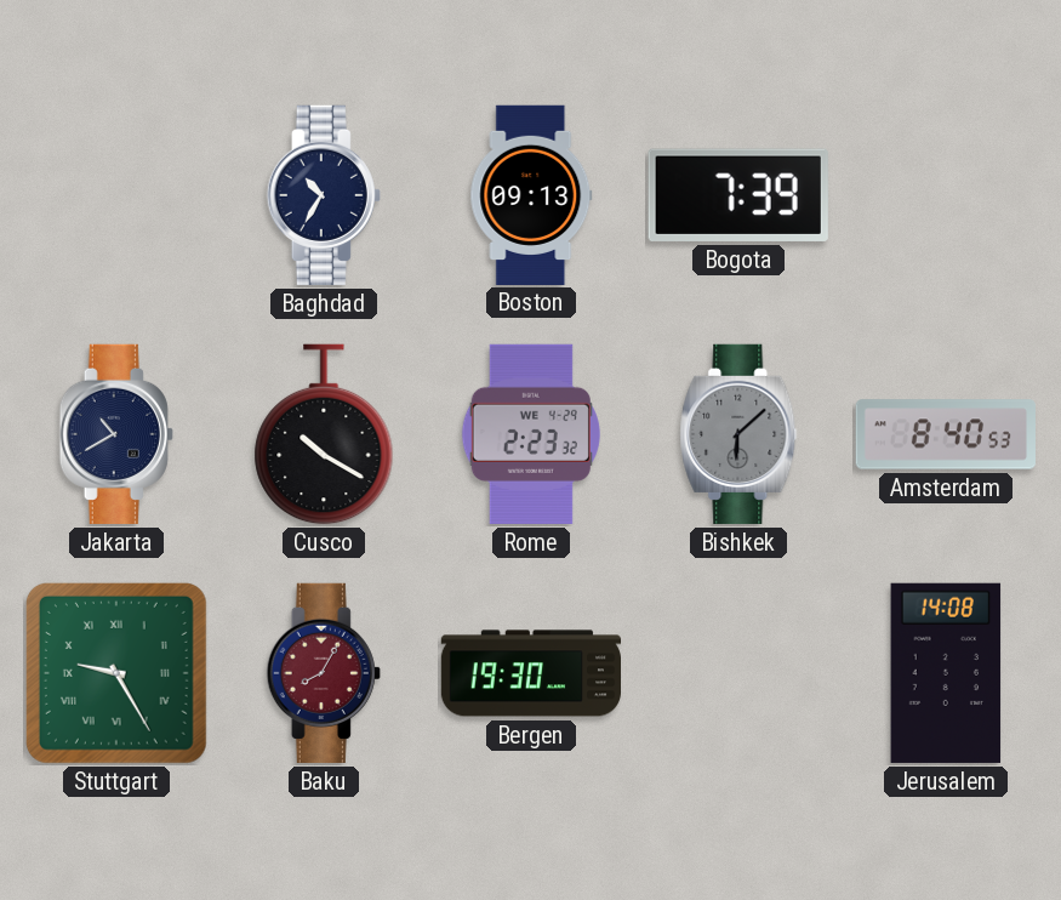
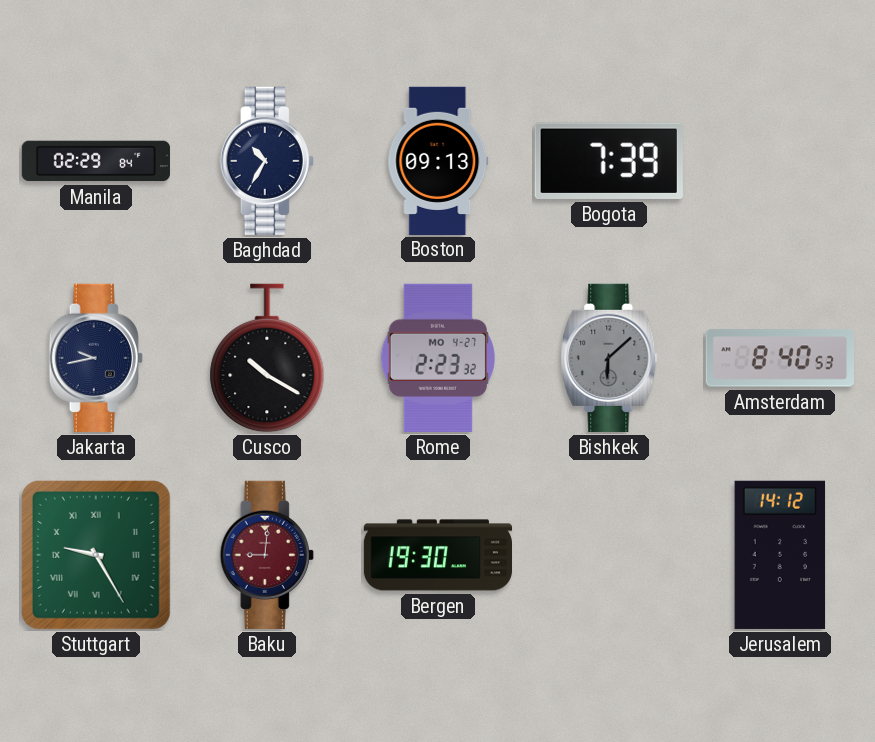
Manila: none -> 02:29 (96, 161)
Jakarta: 10:40 -> 9:43 (96, 358)
Rome date: WE 4-29 -> MO 4-27 (438, 358)
Baku: 8:05 -> 9:01 (267, 555)
Jerusalem: 14:08 -> 14:12 (780, 555)
